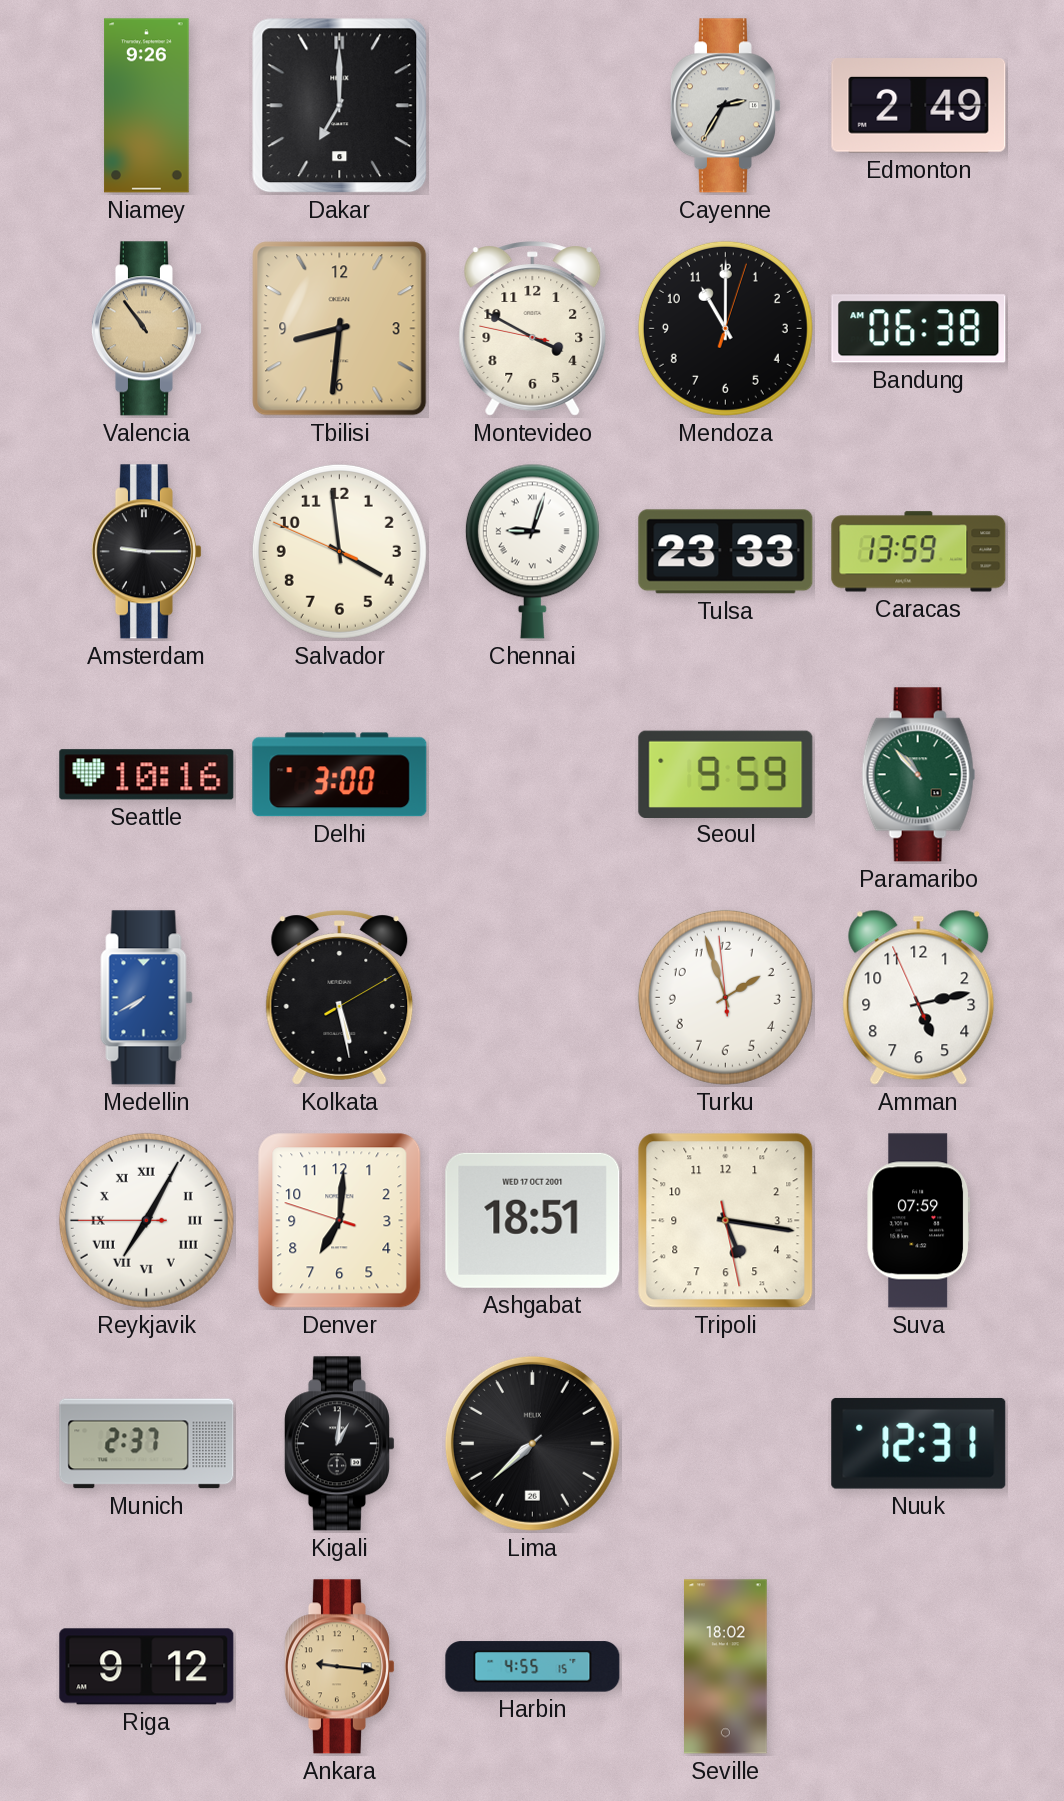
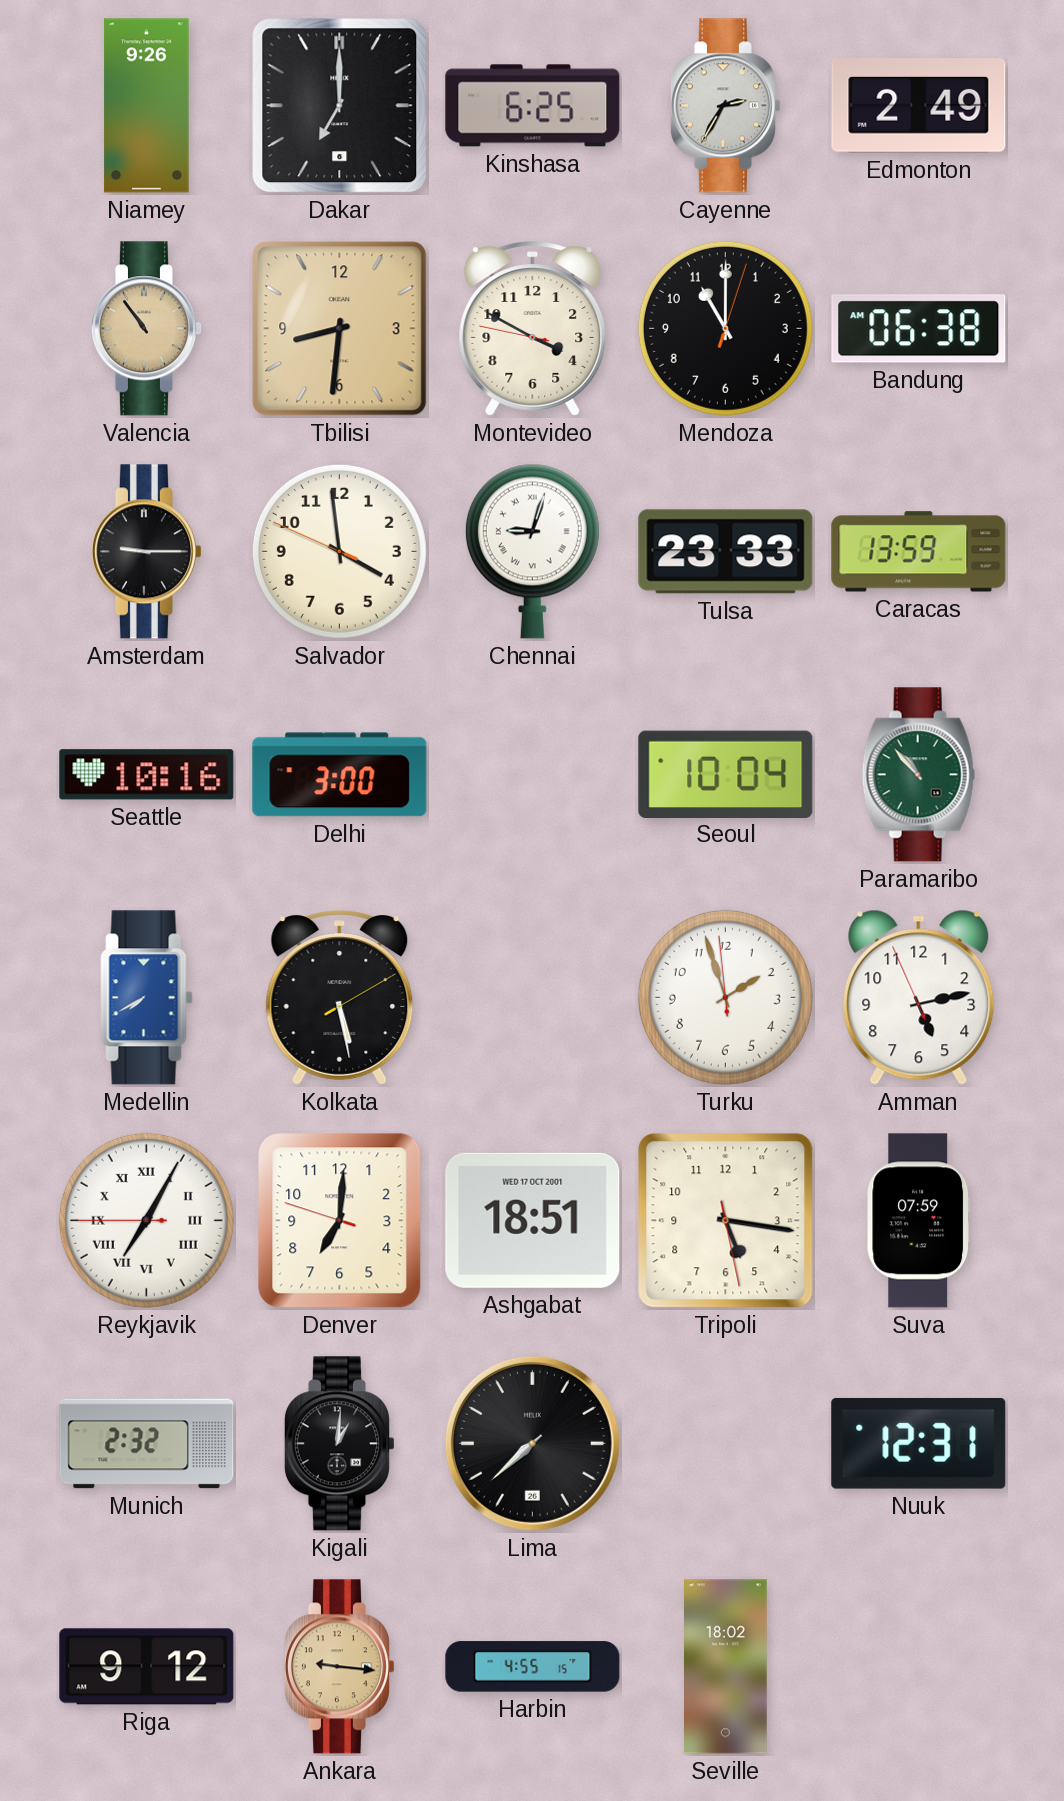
Kinshasa: none -> 6:25 (533, 106)
Seoul: 9:59 -> 10:04 (726, 774)
Munich: 2:37 -> 2:32 (147, 1444)
